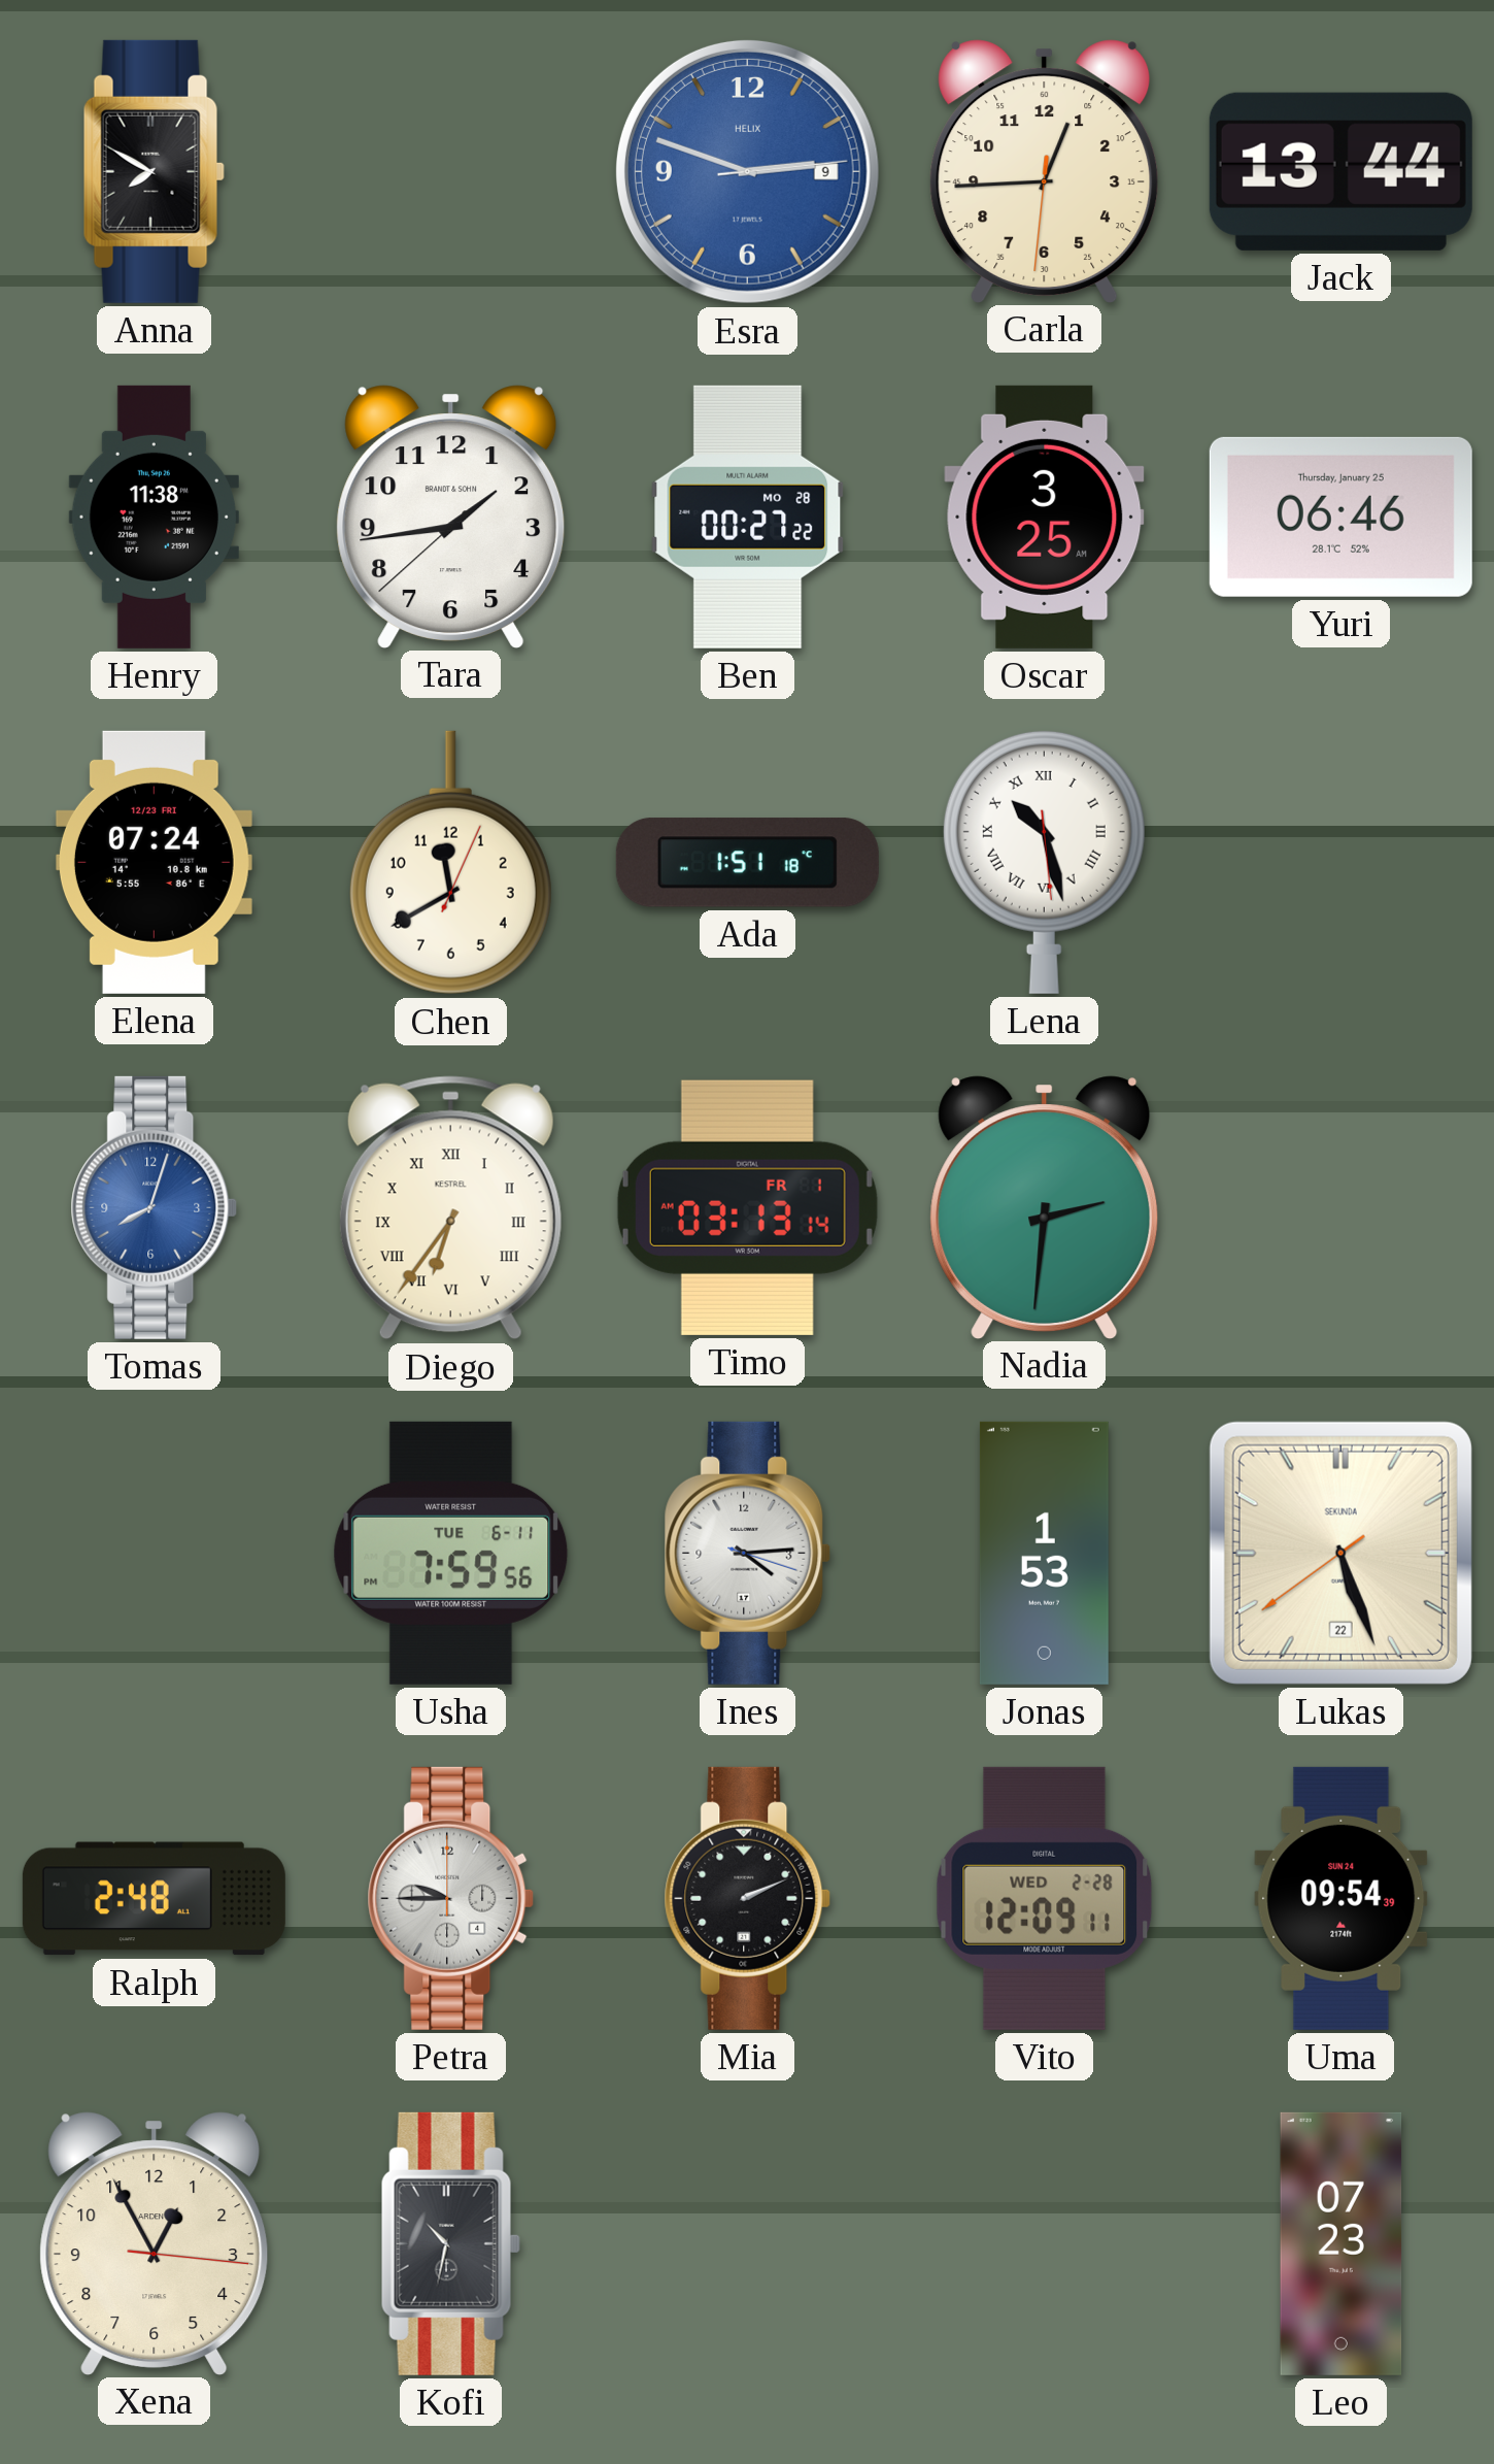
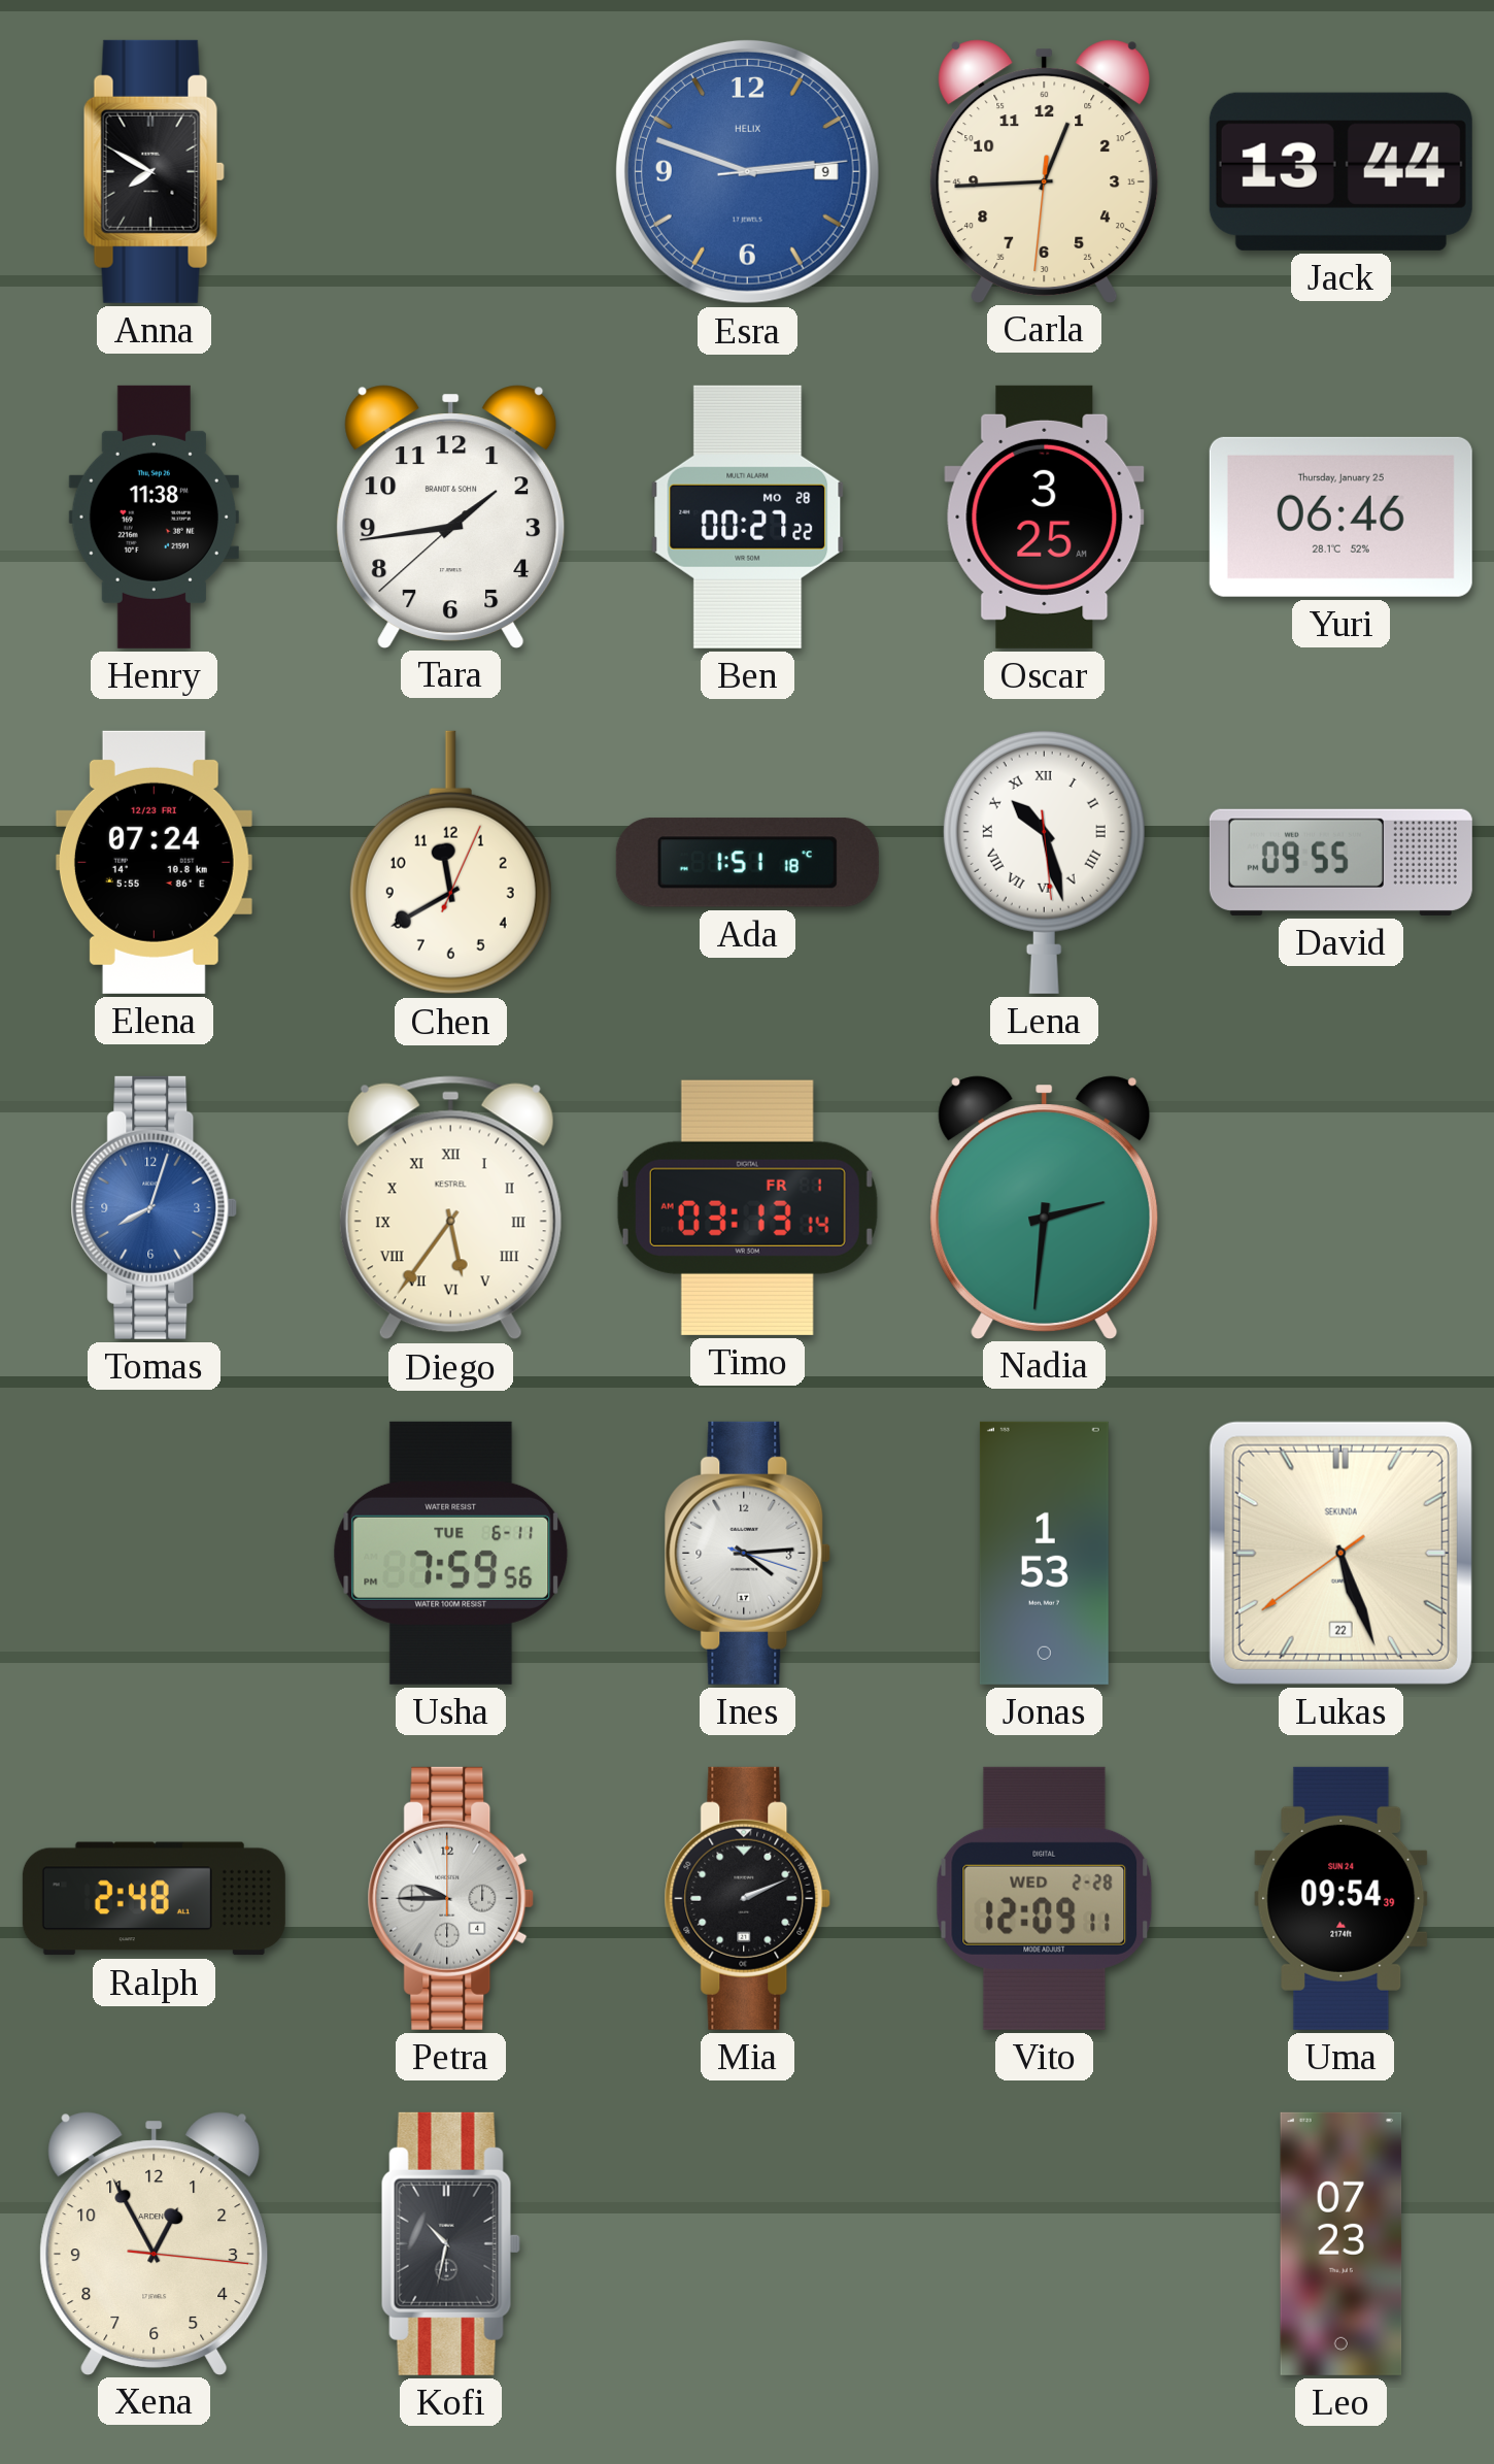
David: none -> 09:55 (1340, 862)
Diego: 6:36 -> 5:36 (450, 1208)
